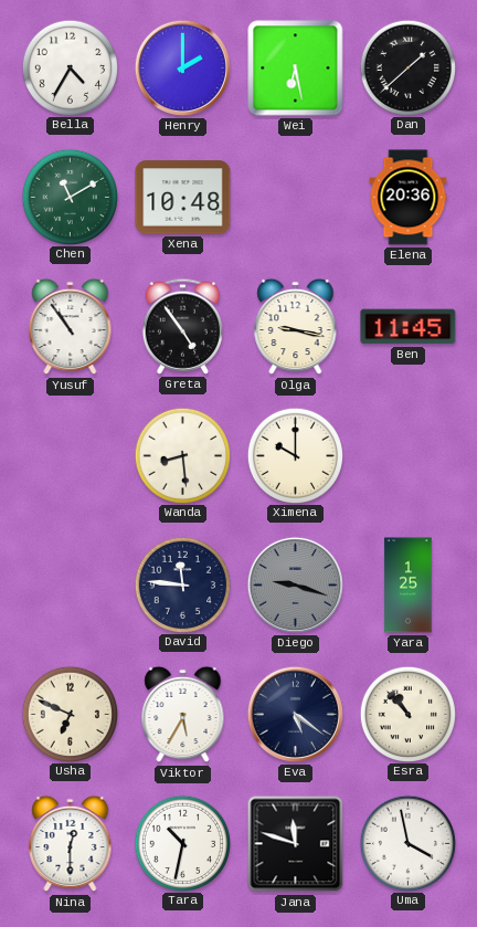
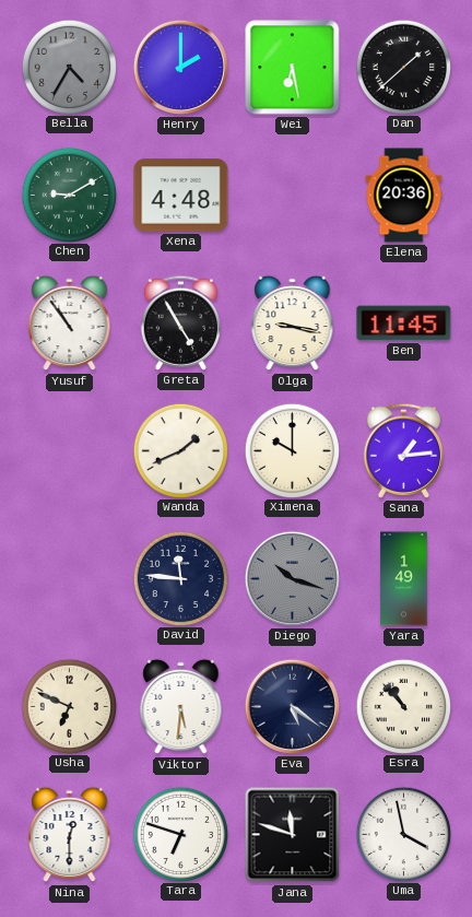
Bella dial: white -> grey (69, 67)
Chen: 11:10 -> 9:10 (69, 195)
Xena: 10:48 -> 4:48 (181, 196)
Greta: 4:54 -> 4:55 (181, 322)
Wanda: 8:29 -> 1:41 (180, 450)
Sana: none -> 1:14 (404, 450)
Diego: 9:18 -> 10:18 (292, 578)
Yara: 1:25 -> 1:49 (404, 579)
Viktor: 5:35 -> 5:31 (181, 707)
Tara: 10:32 -> 6:48 (180, 834)
